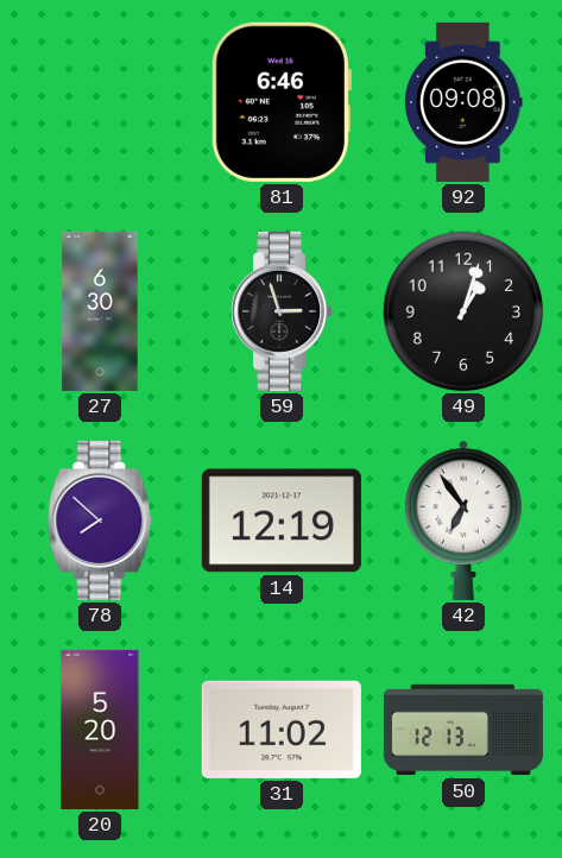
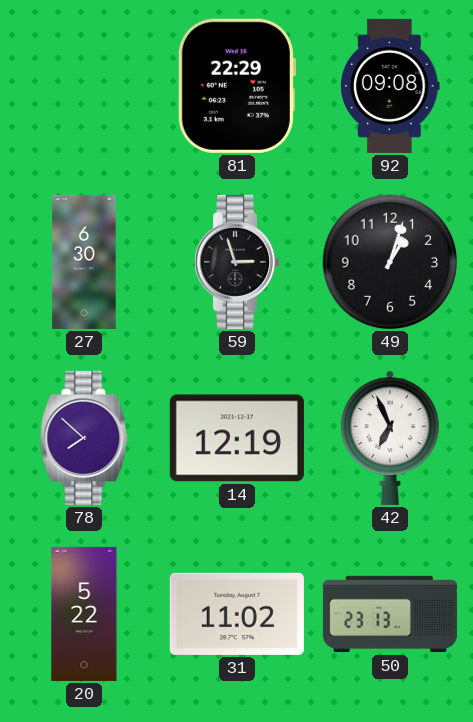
81: 6:46 -> 22:29 (236, 86)
42: 6:54 -> 6:56 (390, 438)
20: 5:20 -> 5:22 (84, 614)
50: 12:13 -> 23:13 (390, 614)
